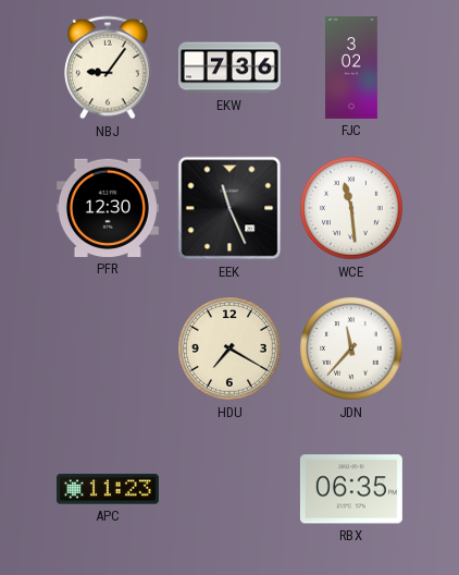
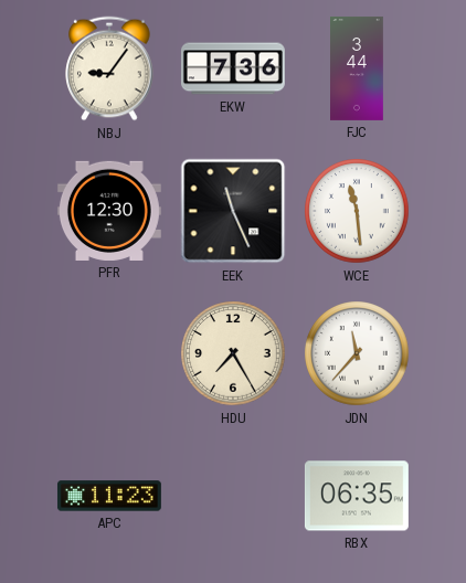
FJC: 3:02 -> 3:44 (358, 68)
HDU: 7:20 -> 7:25 (233, 353)
